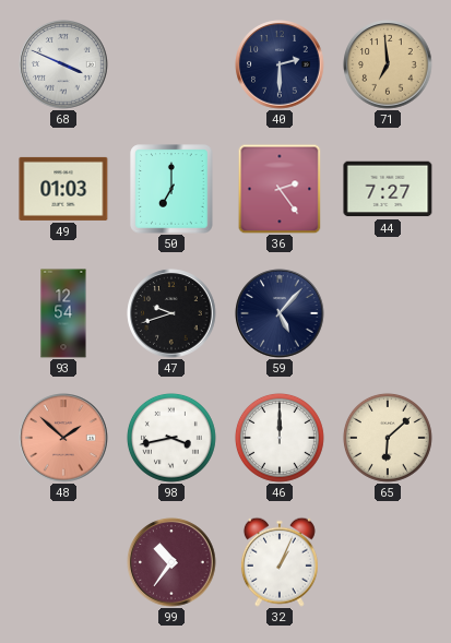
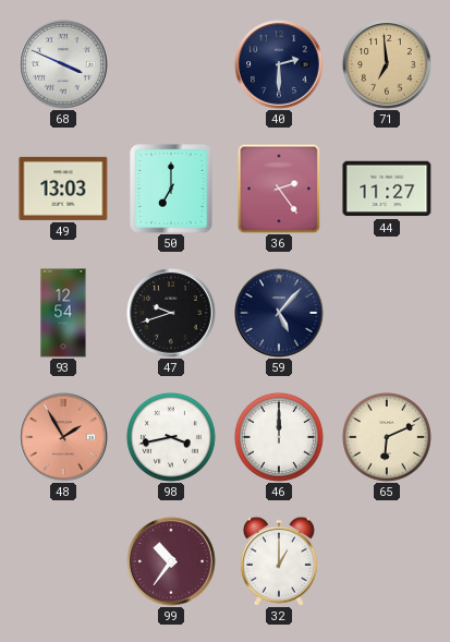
49: 01:03 -> 13:03 (63, 189)
44: 7:27 -> 11:27 (387, 189)
48: 1:52 -> 1:55 (63, 437)
65: 6:08 -> 6:11 (387, 437)
32: 1:04 -> 1:00 (279, 561)
